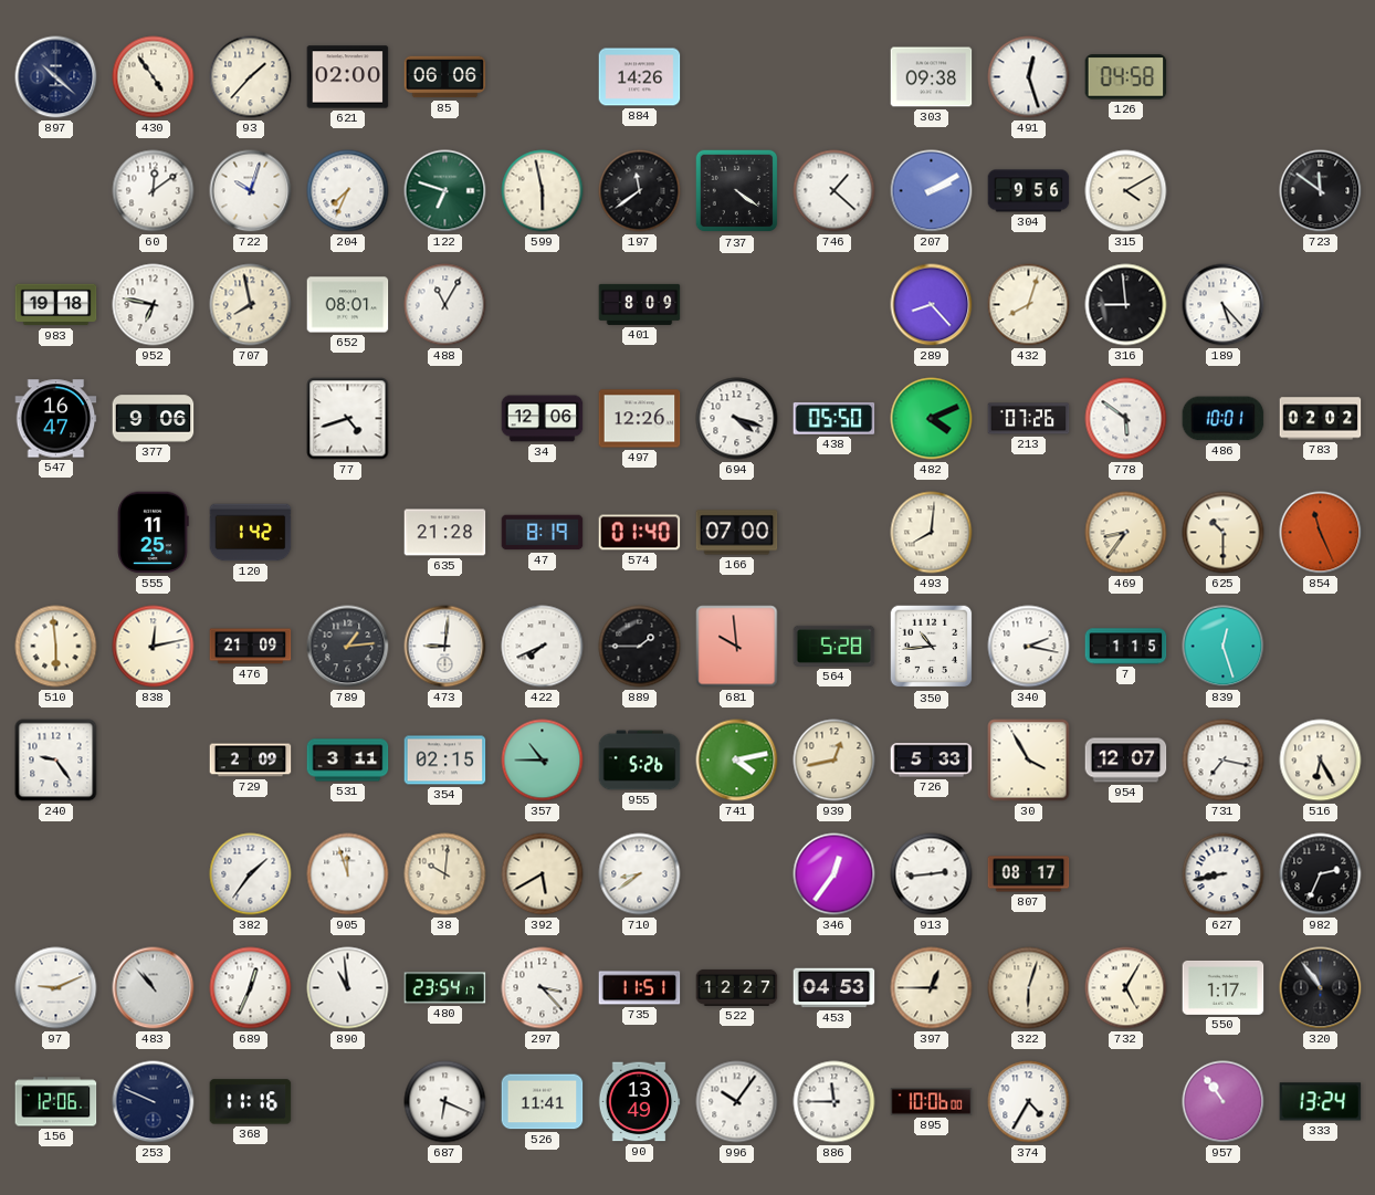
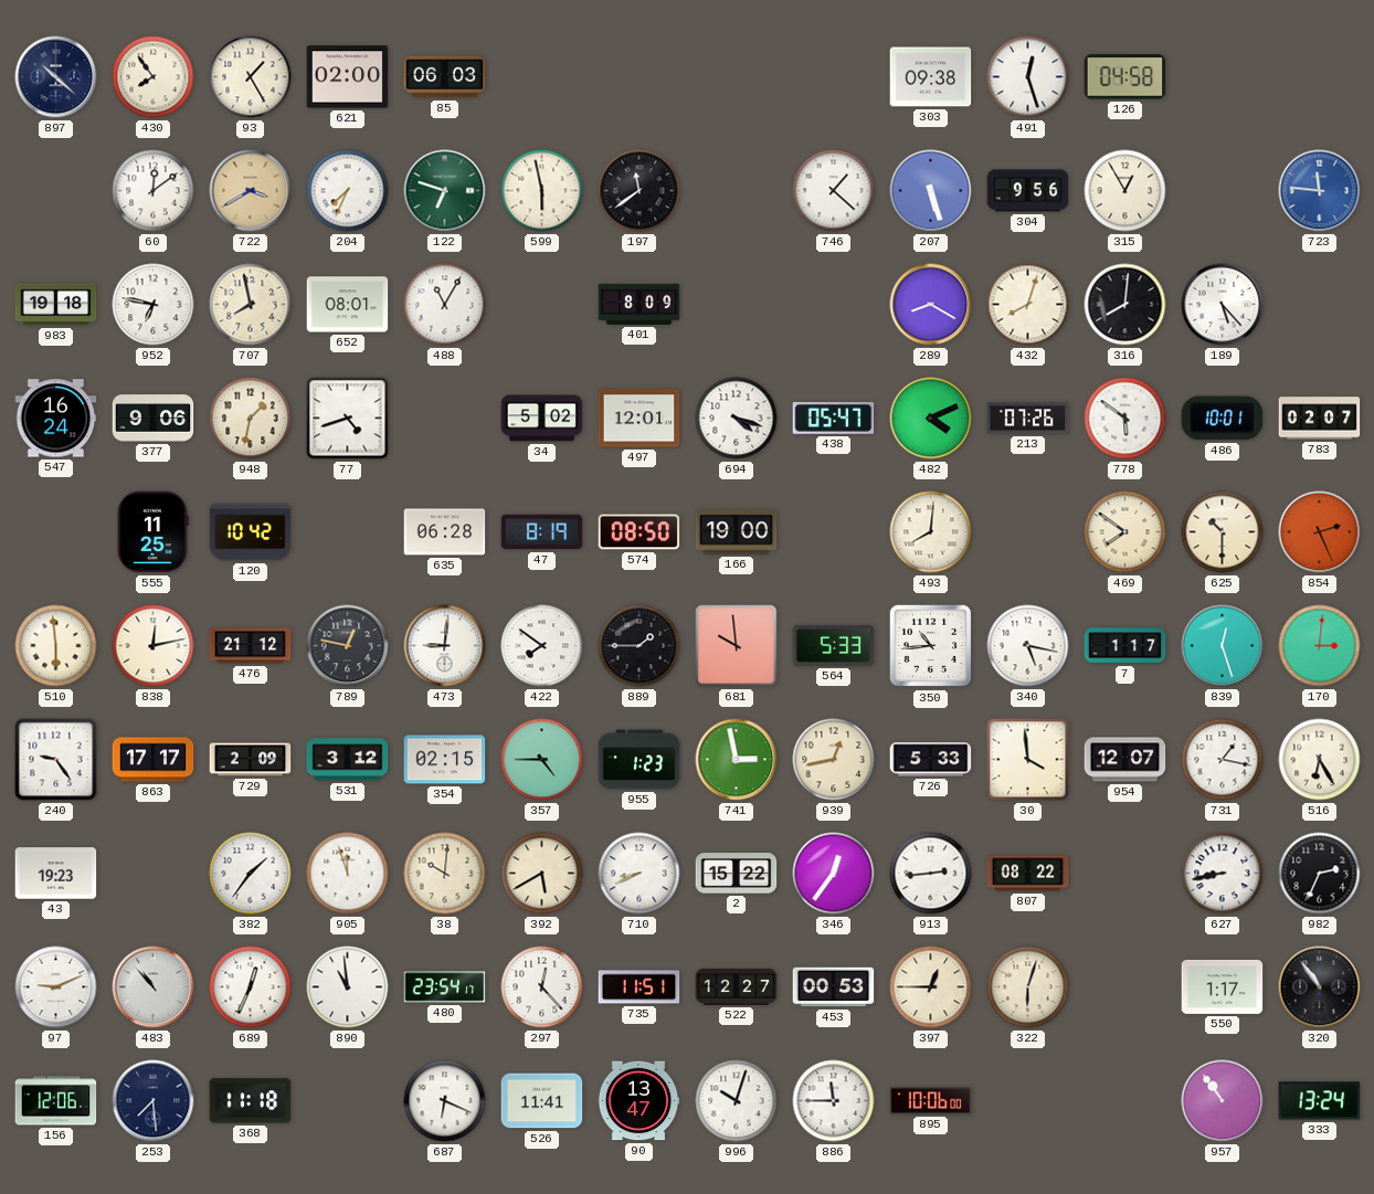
430: 4:54 -> 7:54 (154, 77)
93: 1:37 -> 1:25 (251, 77)
85: 06:06 -> 06:03 (445, 77)
884: 14:26 -> none (640, 77)
722: 10:03 -> 3:40 (251, 191)
722 dial: white -> champagne (251, 191)
737: 4:21 -> none (737, 191)
207: 2:10 -> 5:27 (931, 191)
315: 4:10 -> 12:55 (1125, 191)
723: 11:51 -> 11:46 (1320, 191)
723 dial: black -> blue (1320, 191)
289: 8:23 -> 8:20 (931, 305)
316: 8:59 -> 8:01 (1125, 305)
547: 16:47 -> 16:24 (56, 419)
948: none -> 1:32 (251, 419)
34: 12:06 -> 5:02 (542, 419)
497: 12:26 -> 12:01 (640, 419)
438: 05:50 -> 05:47 (834, 418)
783: 02:02 -> 02:07 (1320, 419)
120: 1:42 -> 10:42 (251, 532)
635: 21:28 -> 06:28 (445, 532)
574: 01:40 -> 08:50 (640, 532)
166: 07:00 -> 19:00 (737, 532)
469: 8:36 -> 7:51 (1125, 532)
854: 11:26 -> 2:26 (1320, 532)
476: 21:09 -> 21:12 (251, 646)
789: 1:14 -> 12:47 (348, 646)
422: 7:41 -> 7:51 (542, 646)
564: 5:28 -> 5:33 (834, 645)
340: 2:17 -> 5:17 (1028, 646)
7: 1:15 -> 1:17 (1125, 646)
170: none -> 3:01 (1320, 646)
863: none -> 17:17 (154, 760)
531: 3:11 -> 3:12 (348, 760)
357: 10:45 -> 4:45 (542, 760)
955: 5:26 -> 1:23 (640, 760)
741: 4:13 -> 2:58 (737, 760)
30: 3:55 -> 3:59 (1028, 760)
731: 7:17 -> 1:17 (1223, 760)
43: none -> 19:23 (56, 874)
710: 8:39 -> 8:41 (640, 874)
2: none -> 15:22 (737, 874)
807: 08:17 -> 08:22 (1028, 874)
297: 3:23 -> 12:23 (542, 987)
453: 04:53 -> 00:53 (834, 987)
732: 5:05 -> none (1126, 988)
253: 9:49 -> 7:29 (154, 1101)
368: 11:16 -> 11:18 (251, 1101)
90: 13:49 -> 13:47 (638, 1101)
996: 10:06 -> 10:03 (737, 1101)
374: 4:35 -> none (1029, 1102)
